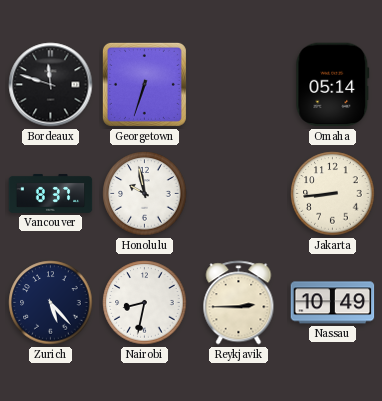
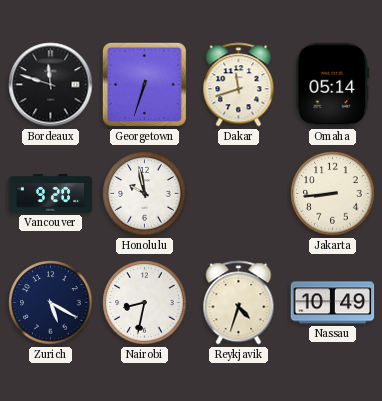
Dakar: none -> 11:42 (239, 85)
Vancouver: 8:37 -> 9:20 (51, 193)
Zurich: 5:23 -> 5:20 (51, 303)
Reykjavik: 2:45 -> 4:33 (239, 303)
